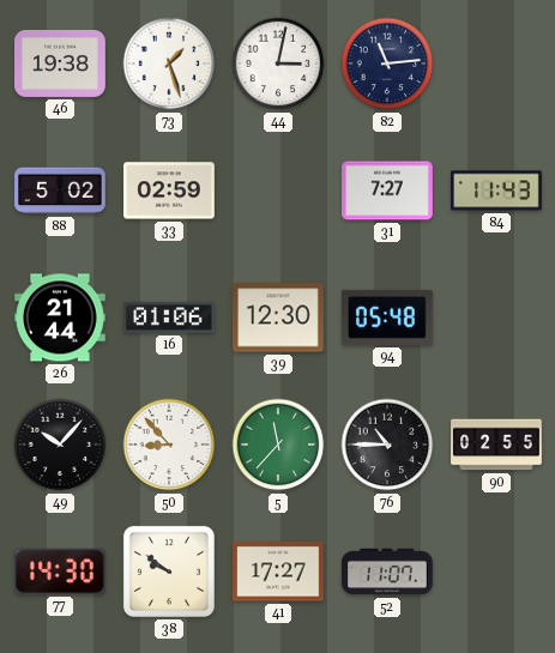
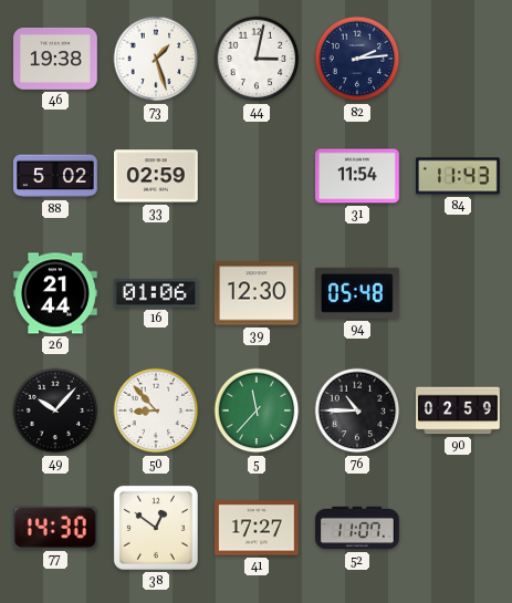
82: 11:14 -> 2:14 (357, 59)
31: 7:27 -> 11:54 (357, 176)
90: 02:55 -> 02:59 (458, 410)
38: 9:51 -> 12:51 (156, 528)
